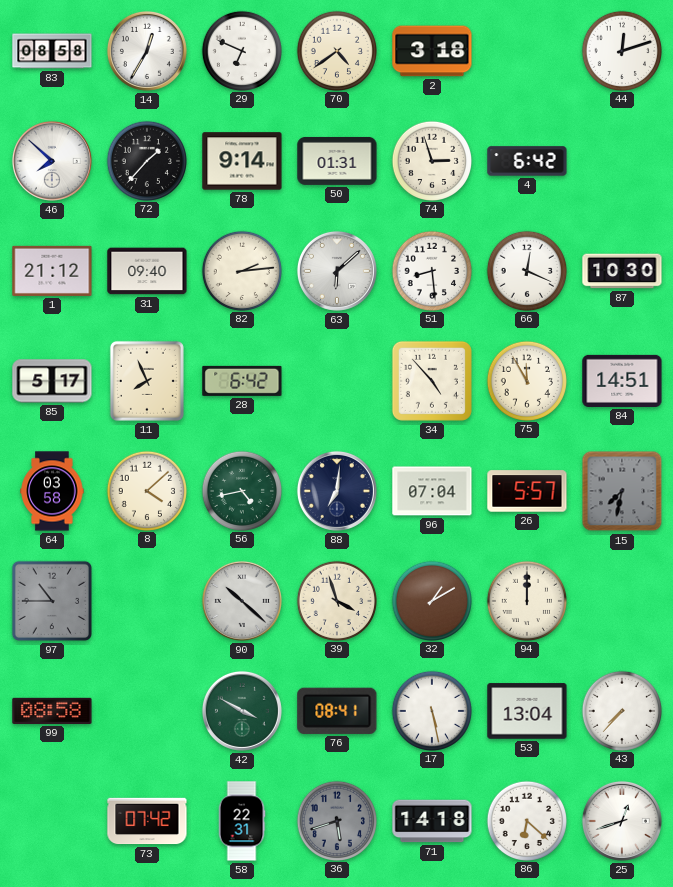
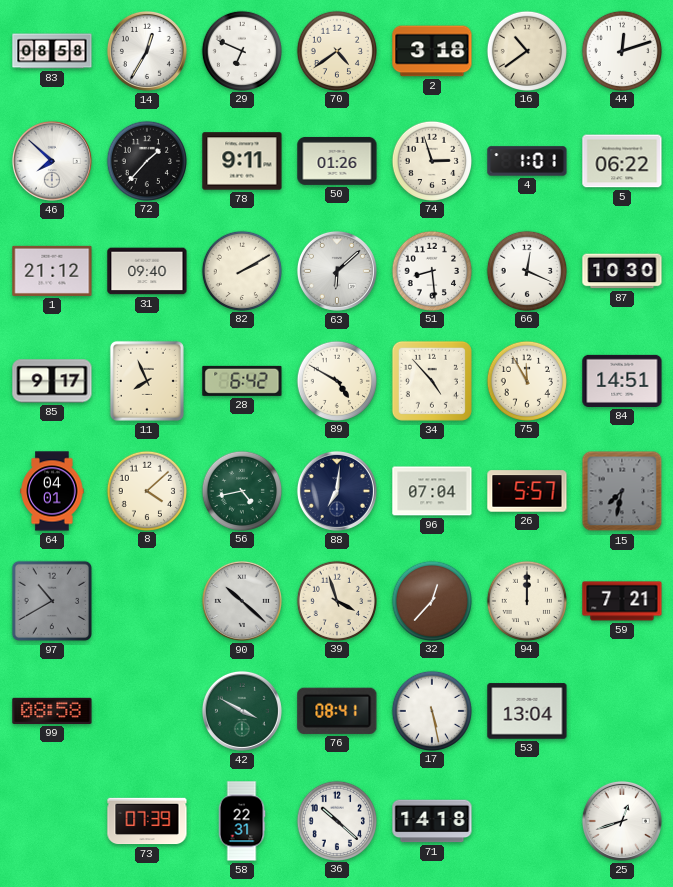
16: none -> 10:39 (526, 50)
78: 9:14 -> 9:11 (242, 161)
50: 01:31 -> 01:26 (337, 161)
4: 6:42 -> 1:01 (527, 161)
5: none -> 06:22 (622, 161)
82: 2:14 -> 2:10 (241, 270)
85: 5:17 -> 9:17 (52, 381)
89: none -> 4:50 (336, 380)
64: 03:58 -> 04:01 (52, 491)
97: 10:45 -> 10:40 (52, 601)
32: 1:10 -> 12:37 (431, 600)
59: none -> 7:21 (622, 601)
43: 7:37 -> none (621, 710)
73: 07:42 -> 07:39 (147, 821)
36: 5:42 -> 10:22 (336, 820)
36 dial: grey -> white (336, 820)
86: 6:22 -> none (526, 820)
